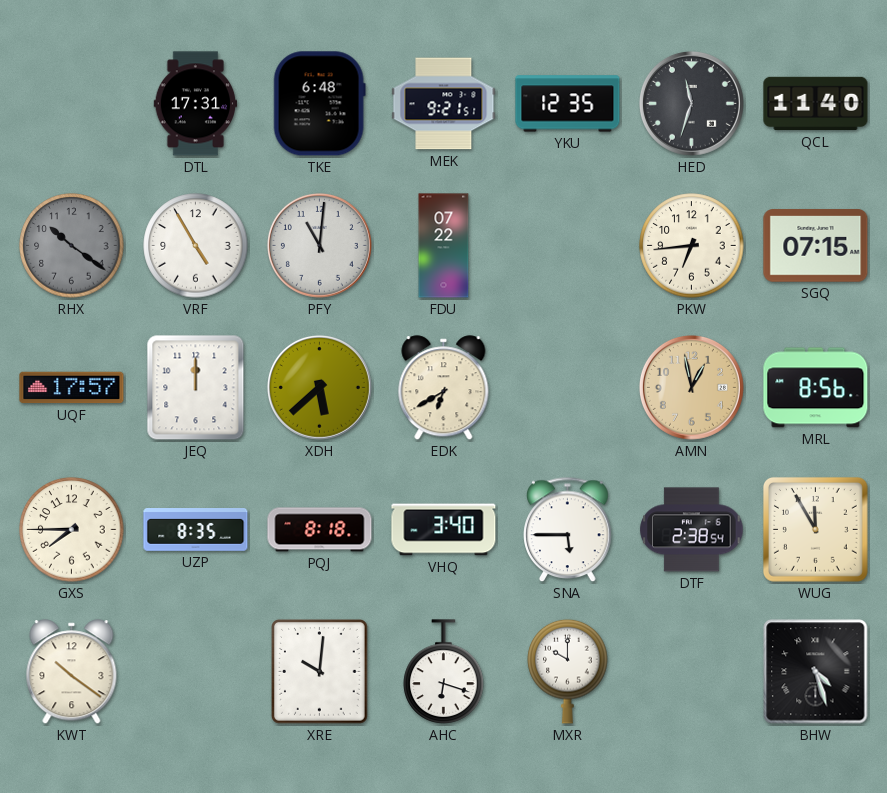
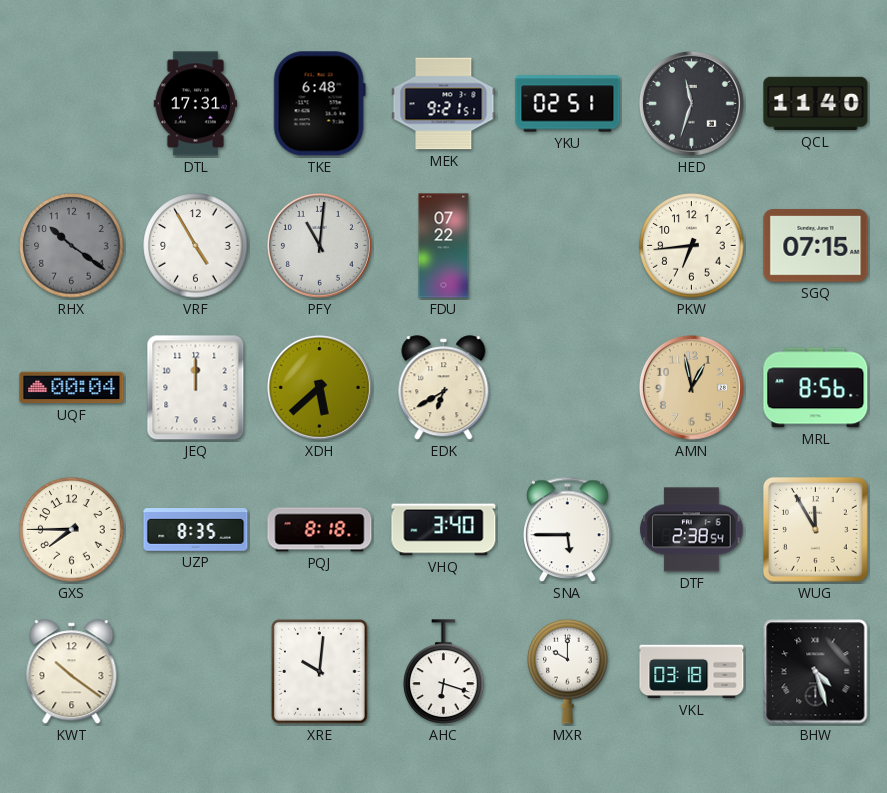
YKU: 12:35 -> 02:51 (568, 104)
UQF: 17:57 -> 00:04 (72, 388)
VKL: none -> 03:18 (692, 672)
